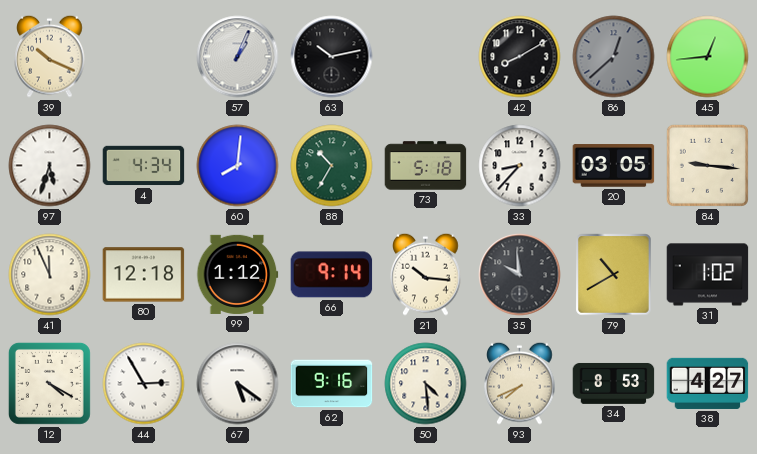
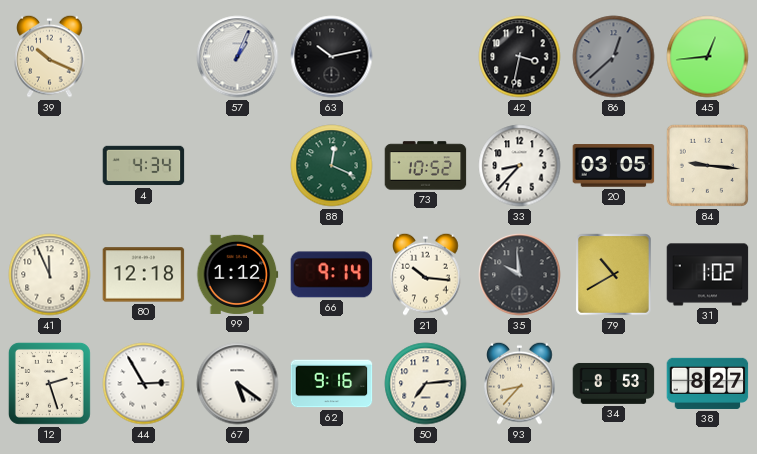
42: 8:10 -> 3:32 (520, 57)
97: 5:33 -> none (50, 166)
60: 8:01 -> none (238, 166)
88: 10:35 -> 12:19 (332, 166)
73: 5:18 -> 10:52 (426, 166)
12: 4:20 -> 2:27 (49, 383)
50: 4:29 -> 7:14 (426, 384)
93: 7:41 -> 8:37 (520, 383)
38: 4:27 -> 8:27 (708, 383)
